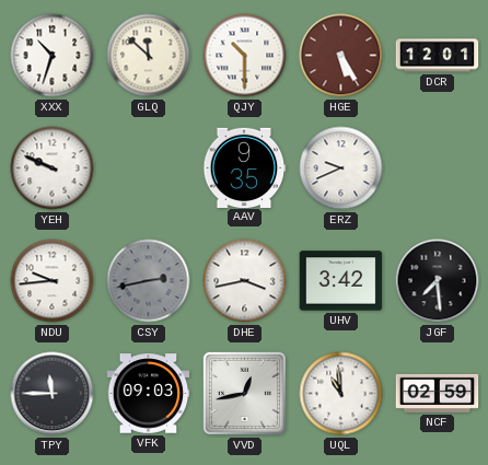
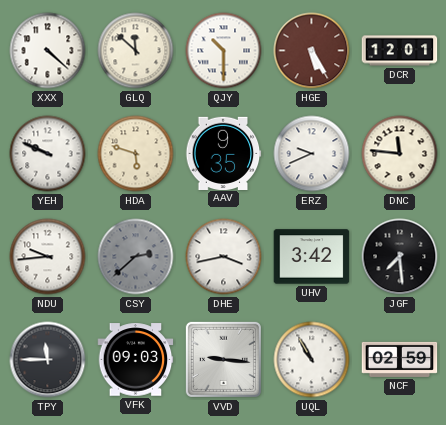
XXX: 10:33 -> 4:22 (48, 51)
HDA: none -> 5:48 (136, 154)
DNC: none -> 11:46 (400, 154)
CSY: 2:43 -> 2:38 (136, 257)
VVD: 12:43 -> 9:16 (223, 359)
UQL: 10:59 -> 10:55 (312, 360)
